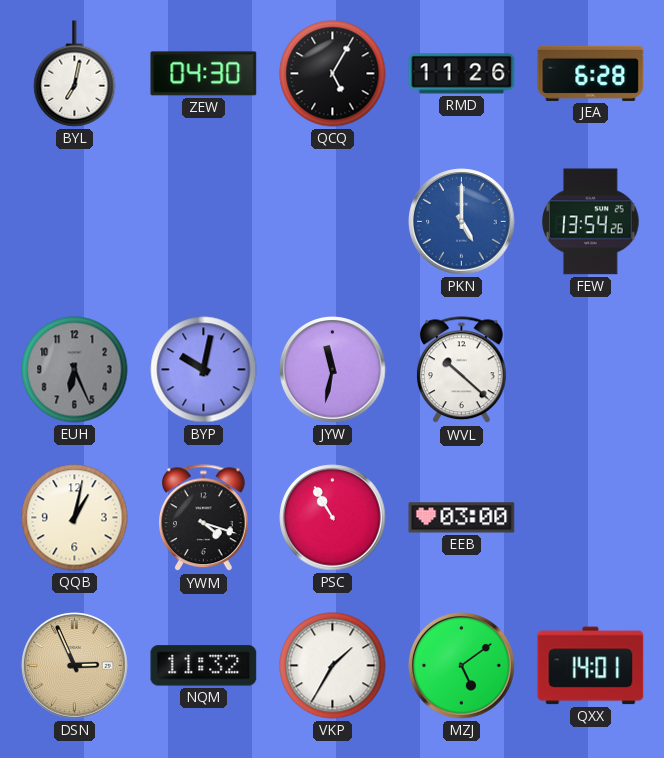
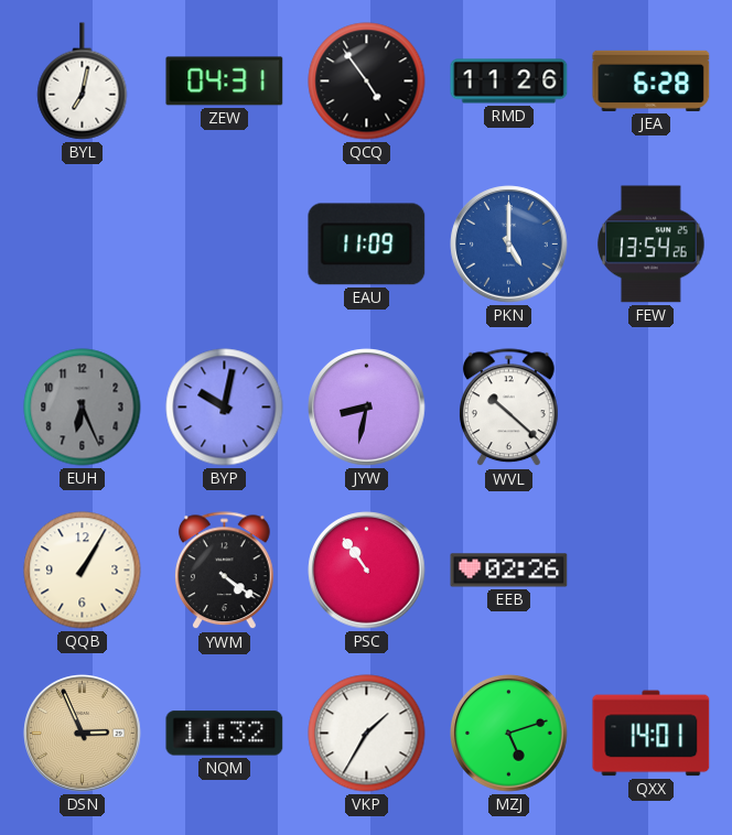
ZEW: 04:30 -> 04:31 (225, 82)
QCQ: 5:05 -> 4:54 (367, 82)
EAU: none -> 11:09 (367, 245)
JYW: 11:32 -> 8:32 (367, 408)
QQB: 1:02 -> 1:05 (83, 571)
YWM: 4:18 -> 4:21 (225, 571)
PSC: 10:55 -> 10:54 (367, 571)
EEB: 03:00 -> 02:26 (509, 571)
MZJ: 5:09 -> 5:12 (509, 734)
